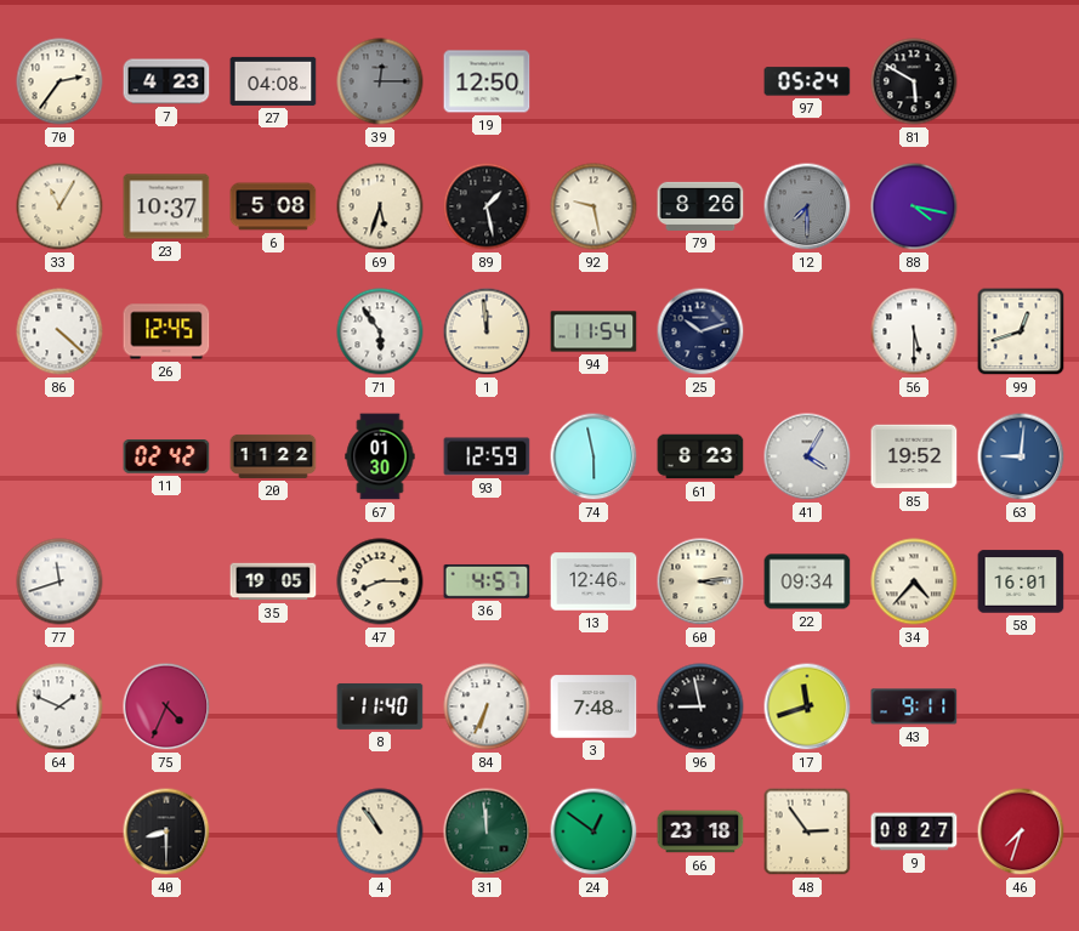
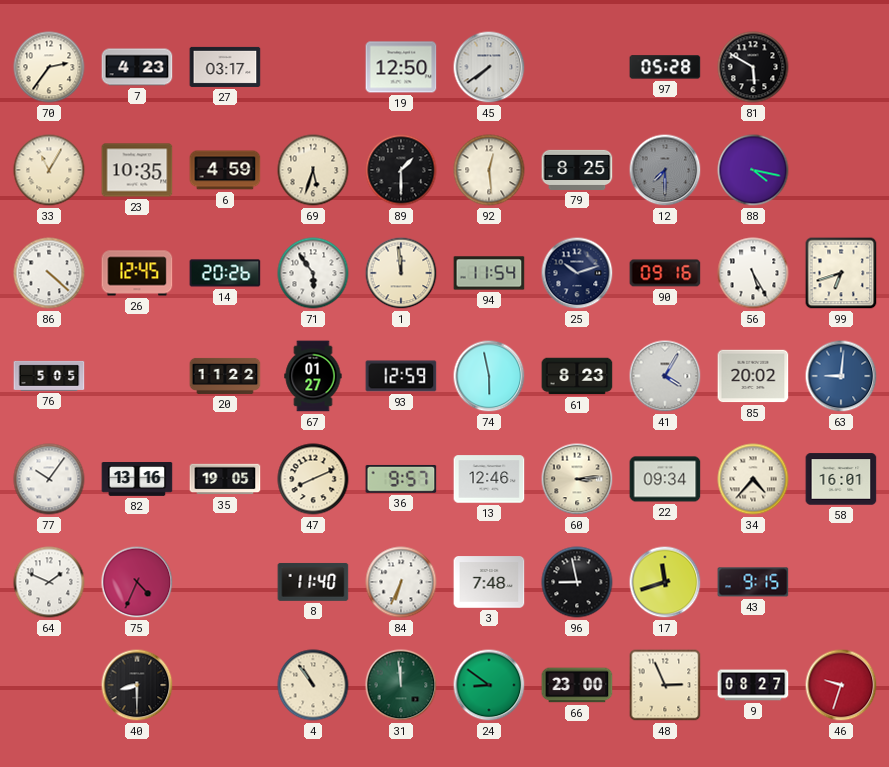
27: 04:08 -> 03:17 (225, 67)
39: 12:15 -> none (380, 81)
45: none -> 7:39 (489, 67)
97: 05:24 -> 05:28 (665, 67)
23: 10:37 -> 10:35 (137, 170)
6: 5:08 -> 4:59 (225, 170)
89: 1:28 -> 1:30 (401, 170)
92: 9:28 -> 12:29 (489, 170)
79: 8:26 -> 8:25 (577, 170)
14: none -> 20:26 (225, 273)
90: none -> 09:16 (665, 273)
56: 5:30 -> 5:25 (753, 273)
99: 12:42 -> 6:42 (841, 273)
76: none -> 5:05 (49, 376)
11: 02:42 -> none (166, 458)
67: 01:30 -> 01:27 (313, 376)
85: 19:52 -> 20:02 (753, 376)
77: 11:42 -> 10:06 (49, 479)
82: none -> 13:16 (137, 480)
47: 8:15 -> 8:11 (313, 479)
36: 4:57 -> 9:57 (401, 479)
43: 9:11 -> 9:15 (753, 582)
24: 12:51 -> 8:51 (489, 685)
66: 23:18 -> 23:00 (577, 685)
48: 2:54 -> 2:56 (665, 685)
46: 7:33 -> 9:33 (841, 685)
